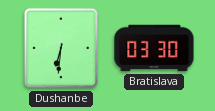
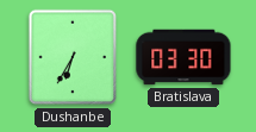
Dushanbe: 6:31 -> 6:35 (73, 57)
